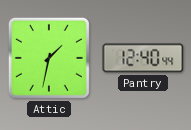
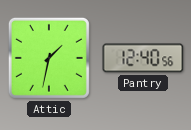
Pantry: 12:40:44 -> 12:40:56 (143, 58)
